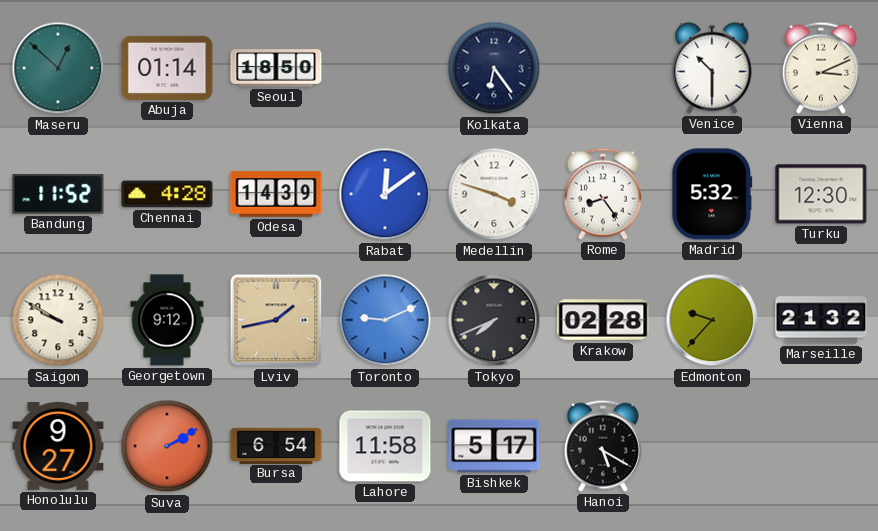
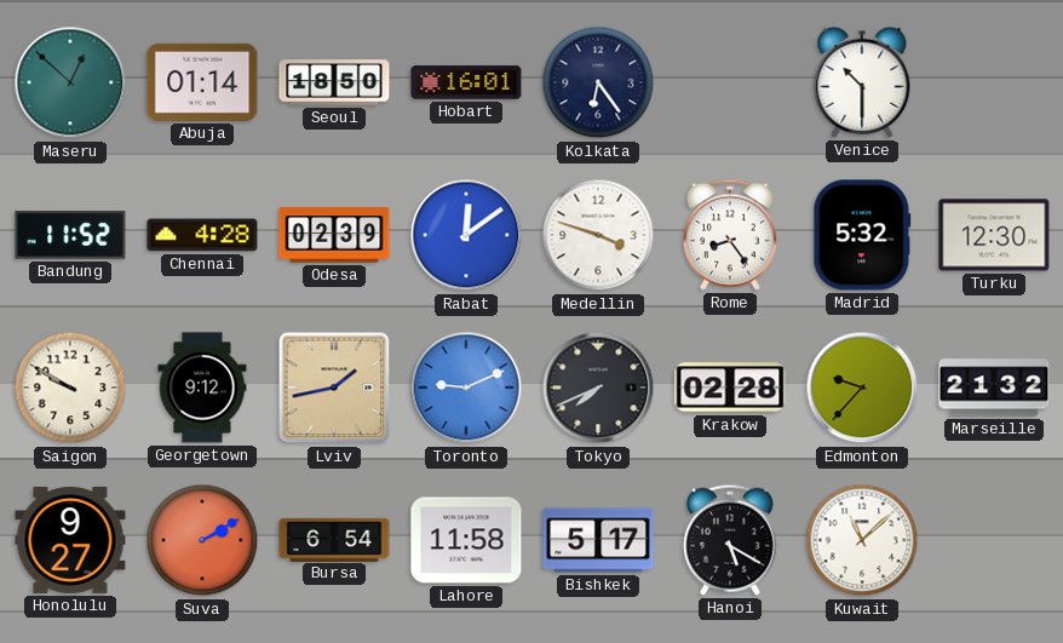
Hobart: none -> 16:01 (466, 82)
Vienna: 3:11 -> none (821, 68)
Odesa: 14:39 -> 02:39 (334, 235)
Kuwait: none -> 11:08 (862, 540)
